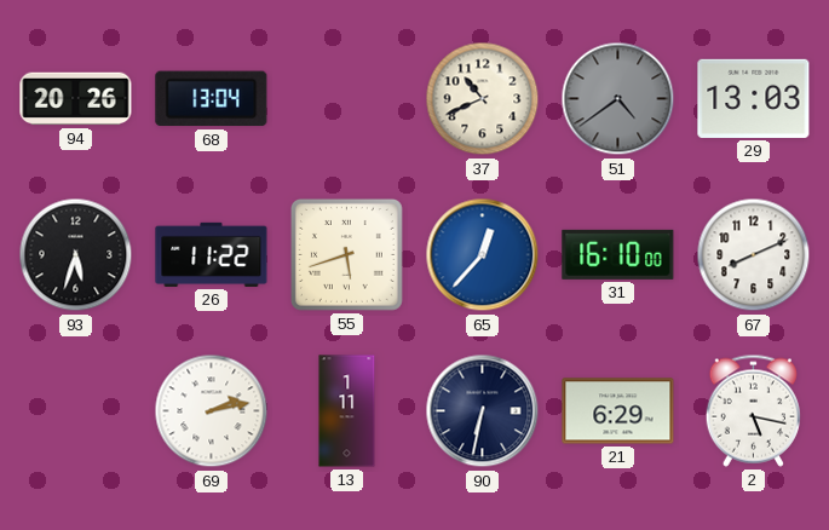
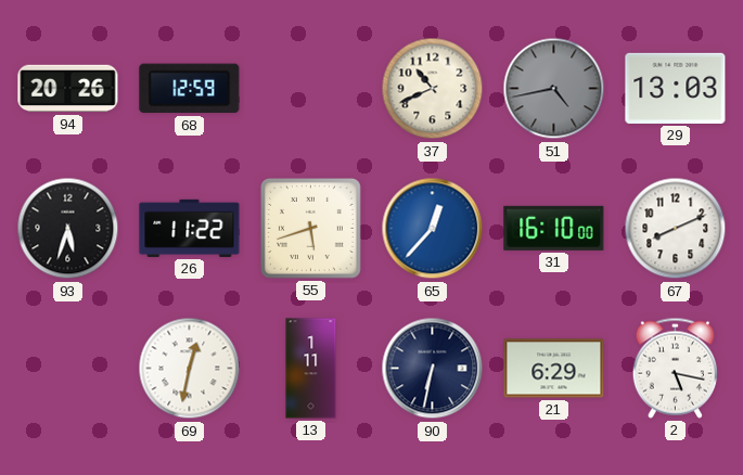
68: 13:04 -> 12:59 (190, 89)
51: 4:39 -> 4:43 (554, 89)
69: 2:13 -> 12:32 (190, 369)
